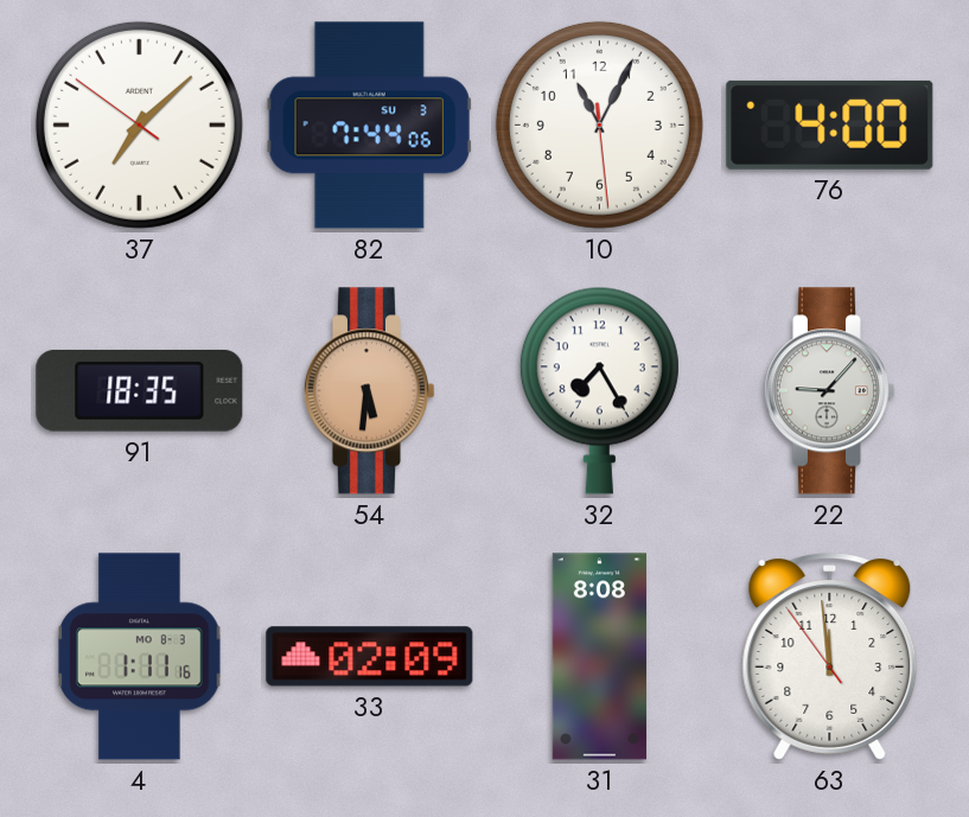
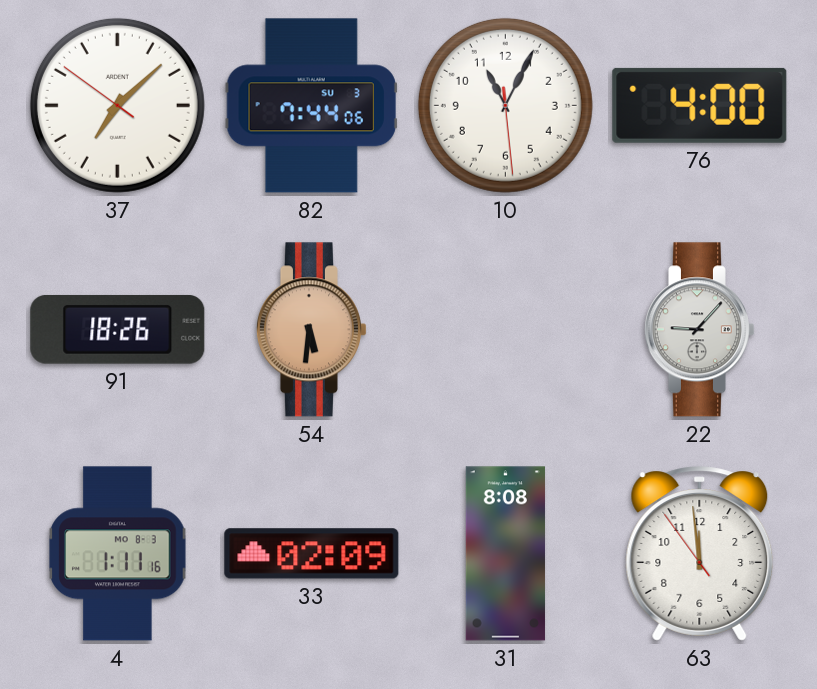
91: 18:35 -> 18:26 (118, 329)
32: 7:25 -> none (599, 390)
